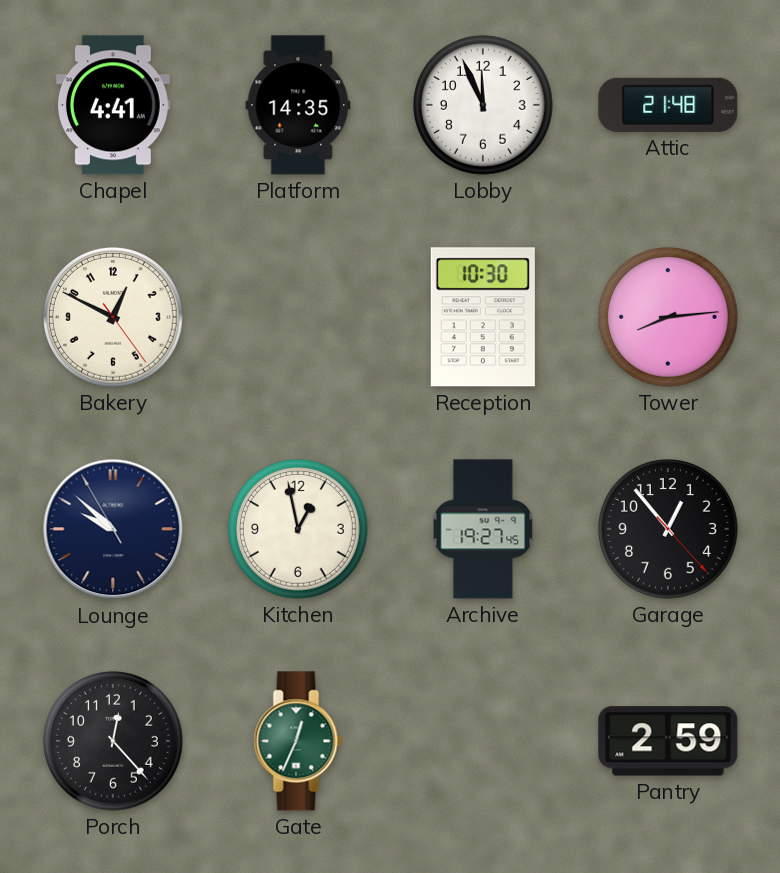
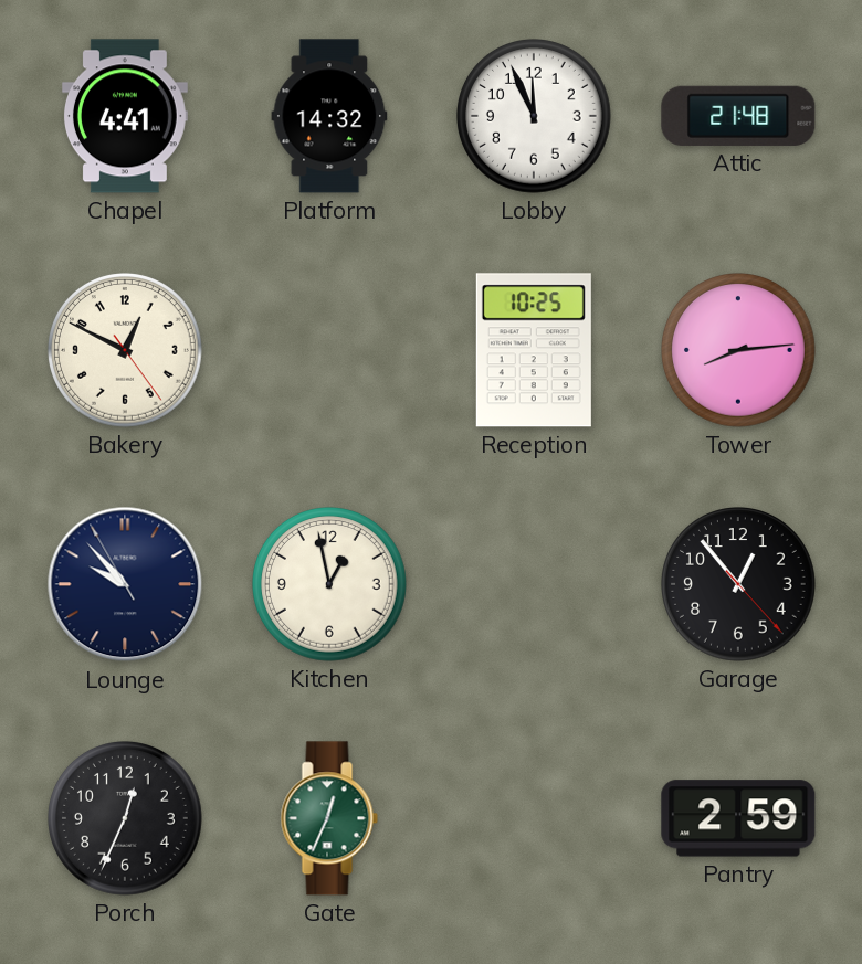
Platform: 14:35 -> 14:32 (329, 116)
Reception: 10:30 -> 10:25 (534, 350)
Lounge: 9:51 -> 9:52 (125, 584)
Archive: 19:27 -> none (483, 529)
Porch: 12:23 -> 12:34 (126, 819)
